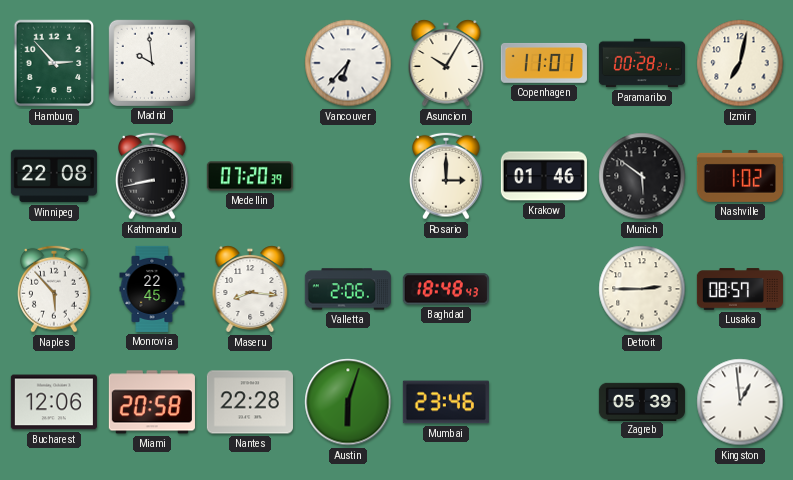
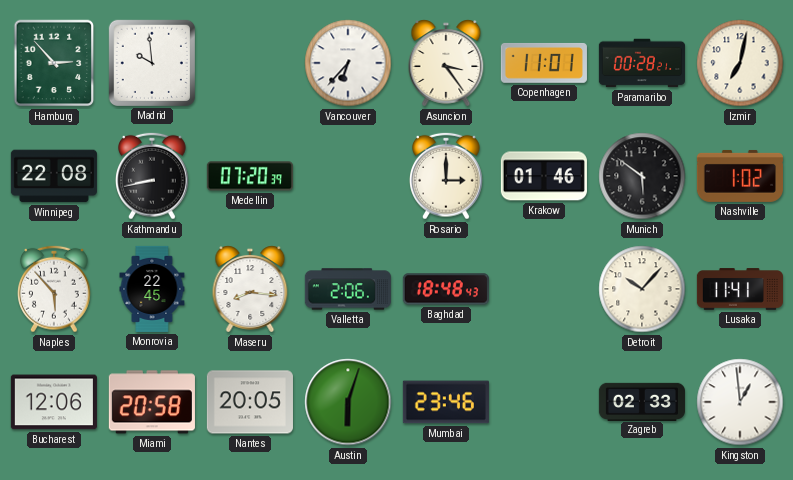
Asuncion: 10:05 -> 3:24 (446, 63)
Detroit: 2:45 -> 10:07 (642, 289)
Lusaka: 08:57 -> 11:41 (740, 289)
Nantes: 22:28 -> 20:05 (250, 402)
Zagreb: 05:39 -> 02:33 (642, 401)
